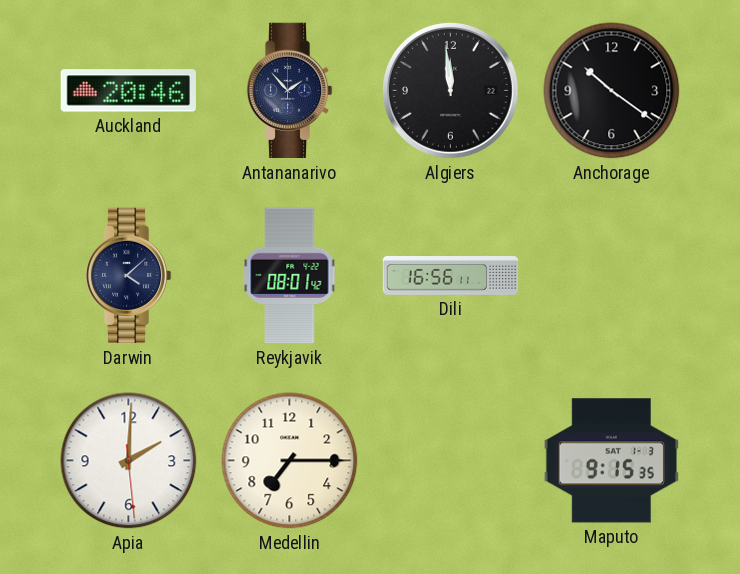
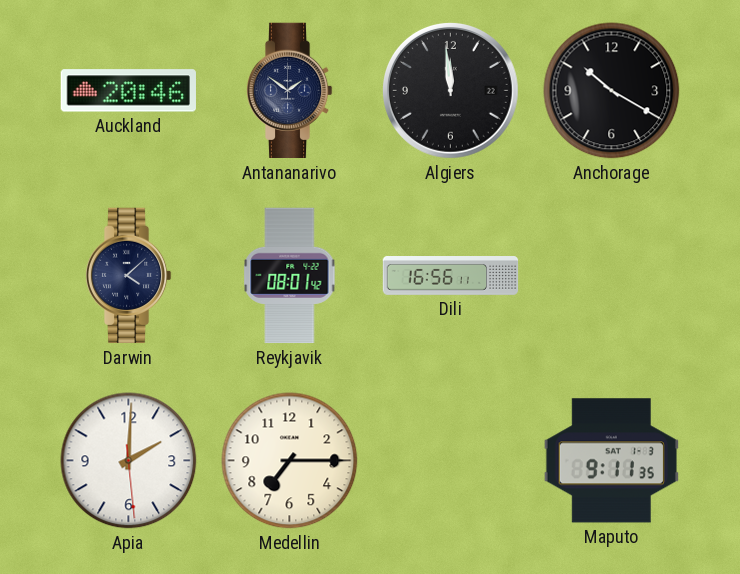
Antananarivo: 1:53 -> 1:51 (289, 91)
Anchorage: 10:21 -> 10:20 (612, 91)
Maputo: 9:15 -> 9:11 (611, 461)
